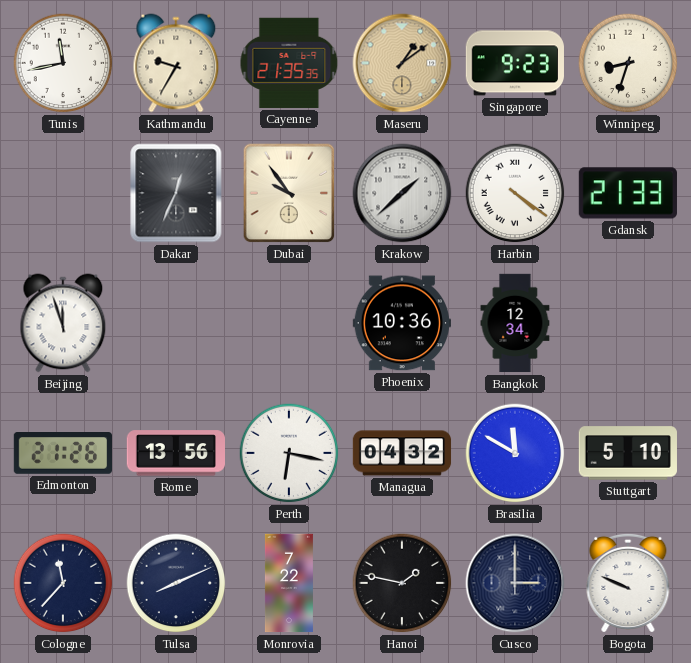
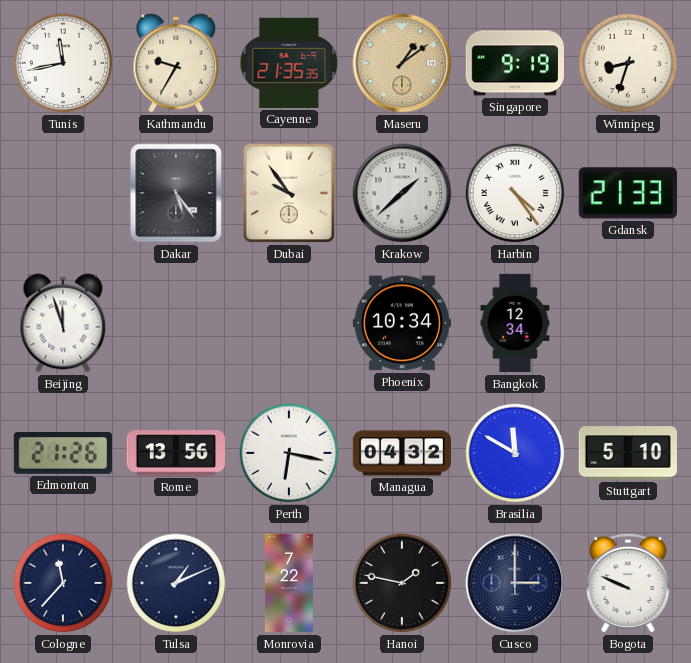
Singapore: 9:23 -> 9:19 (515, 63)
Dakar: 12:34 -> 5:24 (176, 193)
Harbin: 4:21 -> 4:24 (515, 193)
Phoenix: 10:36 -> 10:34 (401, 323)
Tulsa: 8:11 -> 1:11 (176, 583)
